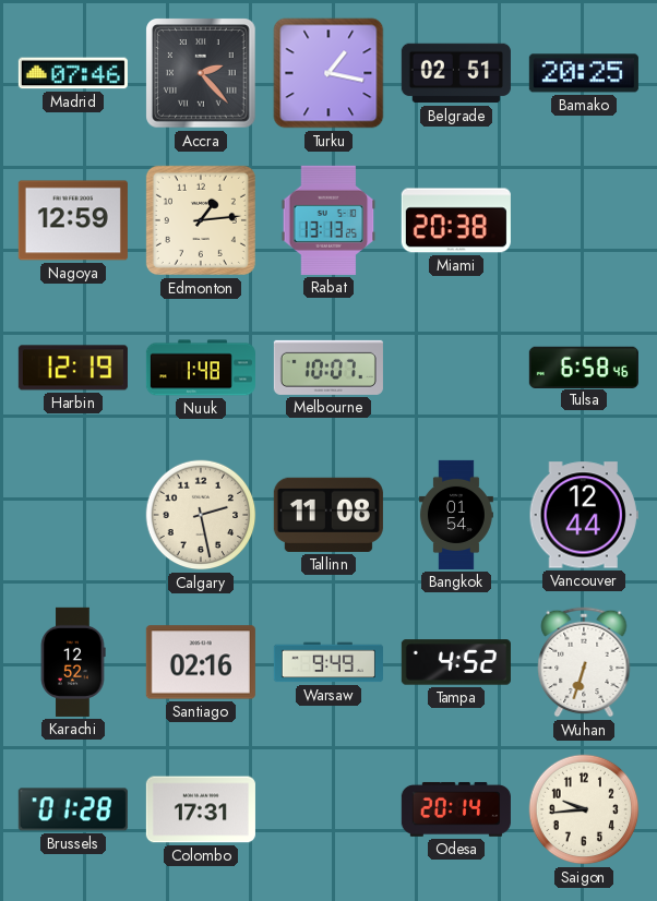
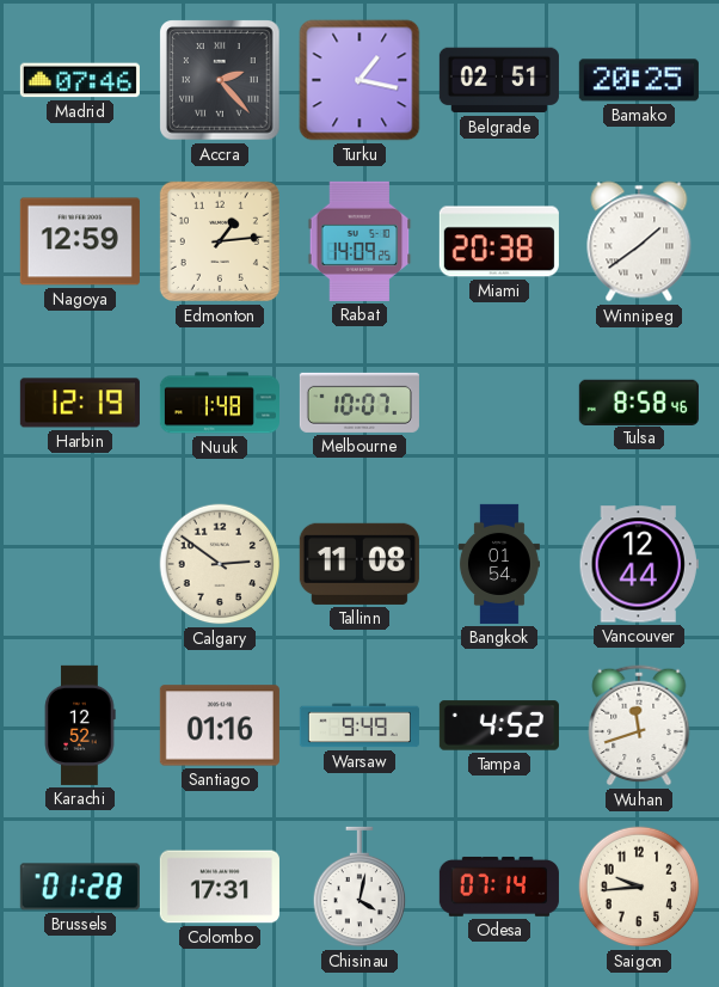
Rabat: 13:13 -> 14:09 (359, 241)
Winnipeg: none -> 1:39 (639, 241)
Tulsa: 6:58 -> 8:58 (639, 401)
Calgary: 2:28 -> 2:51 (220, 564)
Santiago: 02:16 -> 01:16 (220, 725)
Wuhan: 6:33 -> 11:42 (639, 725)
Chisinau: none -> 4:02 (359, 887)
Odesa: 20:14 -> 07:14 (499, 887)
